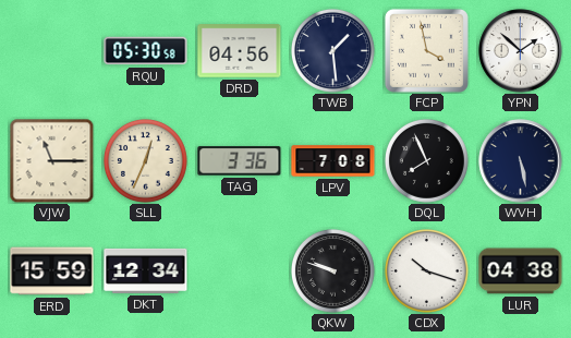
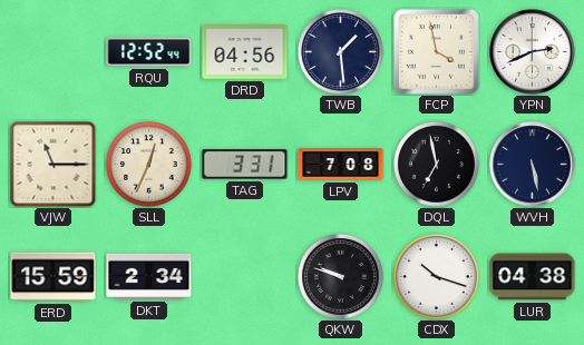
RQU: 05:30 -> 12:52 (149, 52)
YPN: 1:52 -> 2:41 (533, 52)
TAG: 3:36 -> 3:31 (245, 165)
DQL: 7:56 -> 6:58 (437, 165)
DKT: 12:34 -> 2:34 (149, 276)
